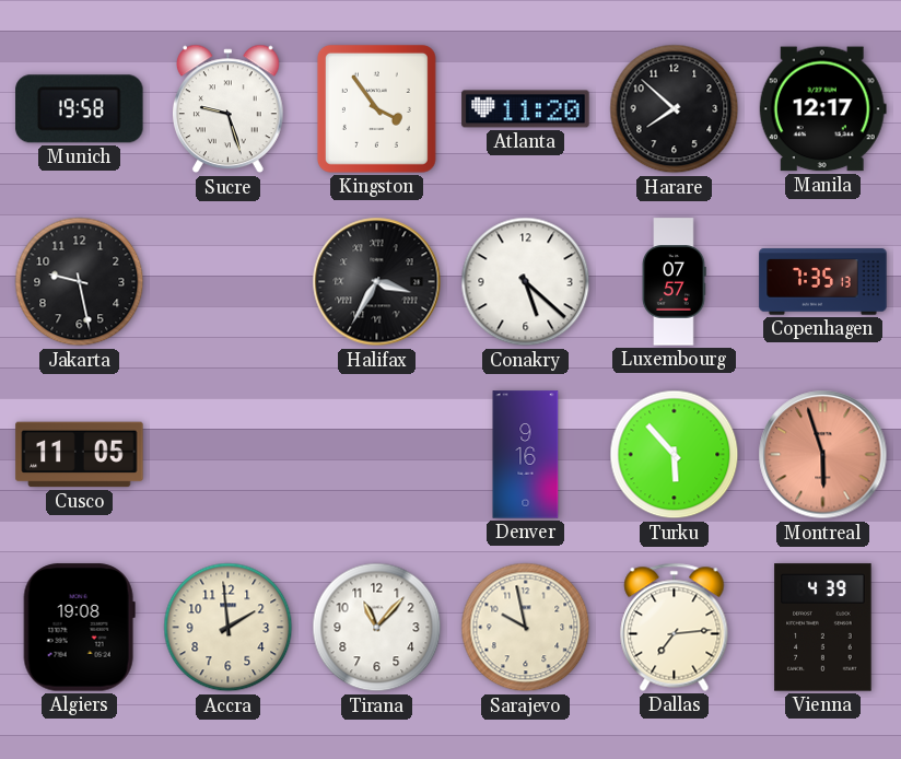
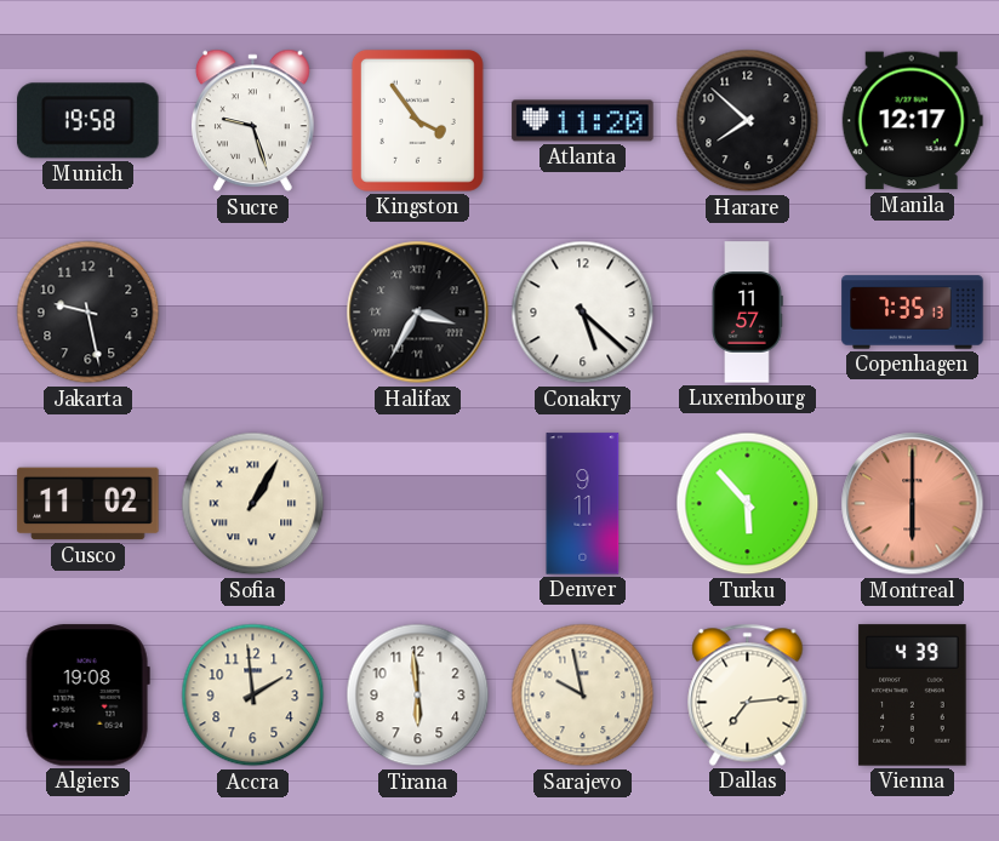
Luxembourg: 07:57 -> 11:57 (747, 313)
Cusco: 11:05 -> 11:02 (89, 504)
Sofia: none -> 1:05 (253, 504)
Denver: 9:16 -> 9:11 (583, 504)
Montreal: 5:57 -> 6:00 (913, 504)
Tirana: 11:07 -> 5:59 (418, 696)
